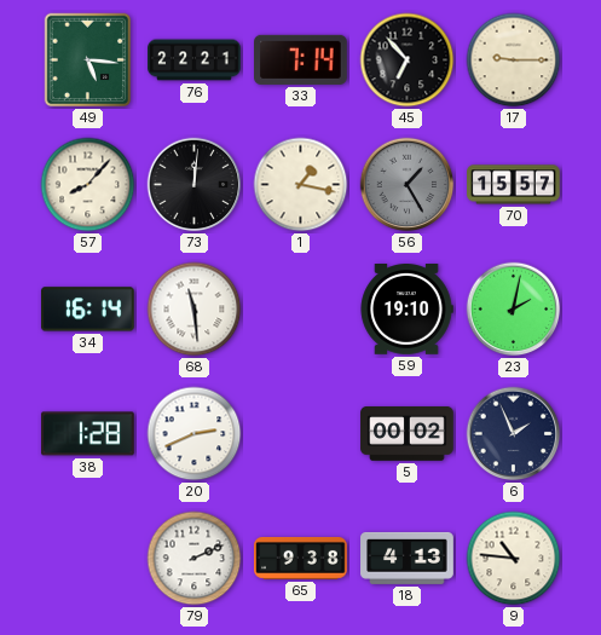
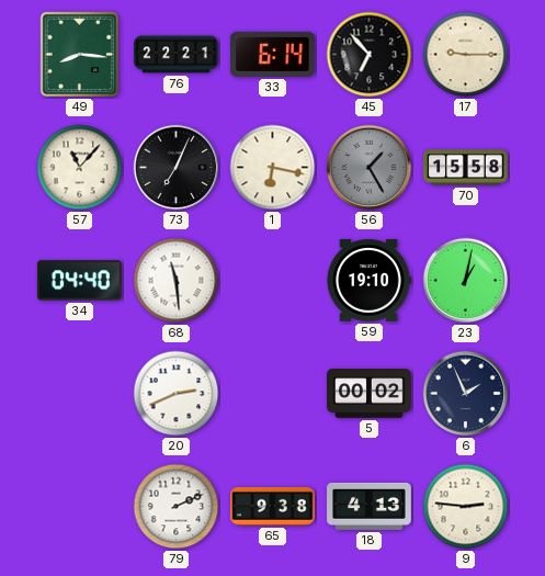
49: 5:16 -> 8:16 (80, 55)
33: 7:14 -> 6:14 (273, 54)
57: 8:07 -> 11:07 (80, 168)
73: 12:01 -> 7:04 (177, 168)
1: 1:17 -> 6:17 (273, 168)
70: 15:57 -> 15:58 (466, 168)
34: 16:14 -> 04:40 (79, 281)
23: 2:02 -> 1:02 (466, 281)
38: 1:28 -> none (88, 434)
9: 10:46 -> 2:46 (466, 507)
